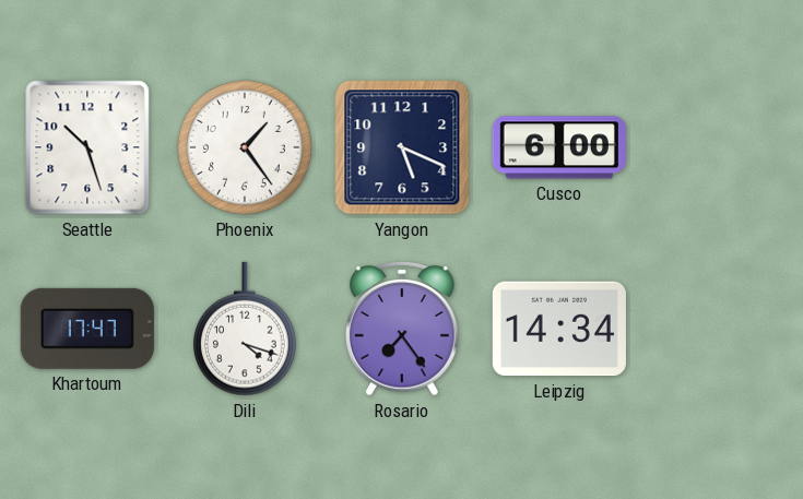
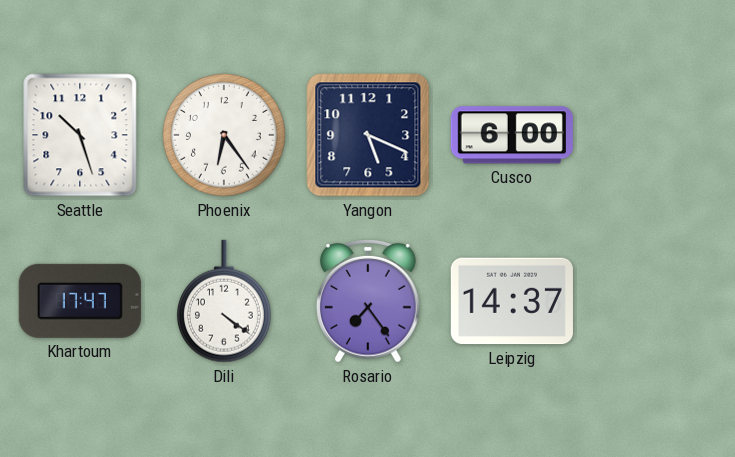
Phoenix: 1:24 -> 6:24 (225, 136)
Dili: 4:18 -> 4:21 (224, 301)
Leipzig: 14:34 -> 14:37 (512, 301)
